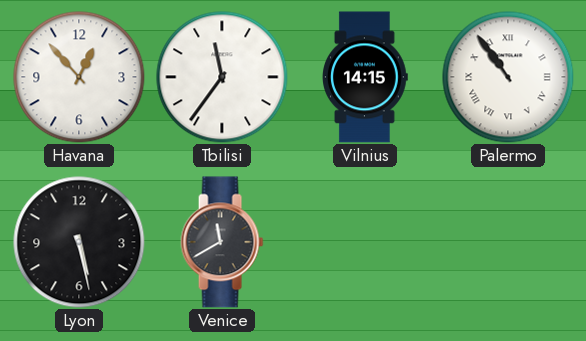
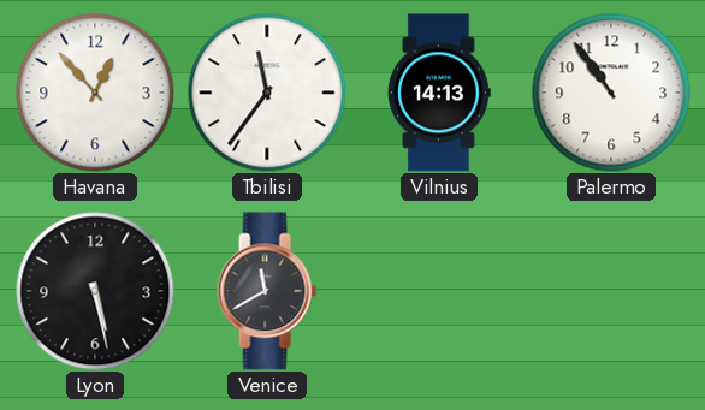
Vilnius: 14:15 -> 14:13 (440, 93)
Palermo numerals: Roman -> Arabic (611, 93)
